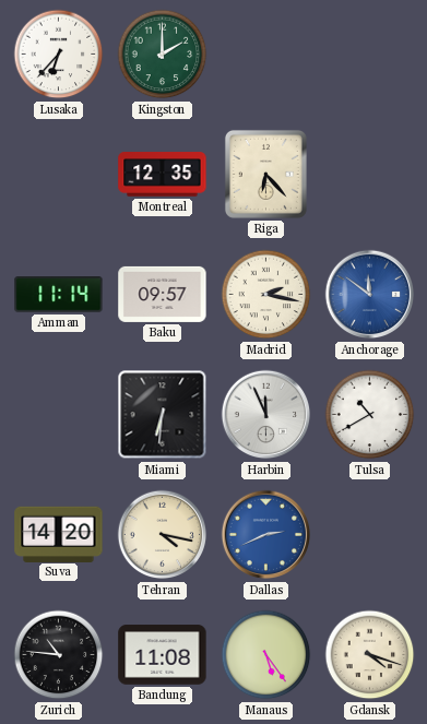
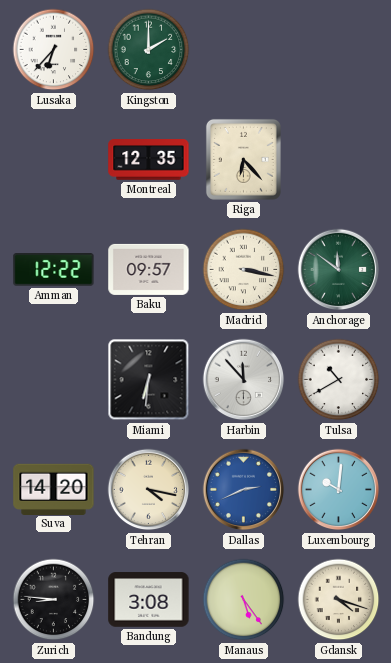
Amman: 11:14 -> 12:22 (54, 270)
Madrid: 2:17 -> 3:17 (244, 270)
Anchorage dial: blue -> green (339, 270)
Harbin: 11:56 -> 11:53 (244, 380)
Luxembourg: none -> 10:01 (339, 490)
Zurich: 10:46 -> 8:46 (54, 600)
Bandung: 11:08 -> 3:08 (149, 600)
